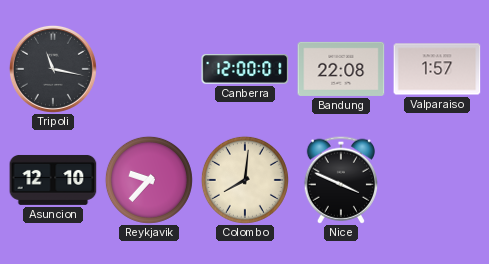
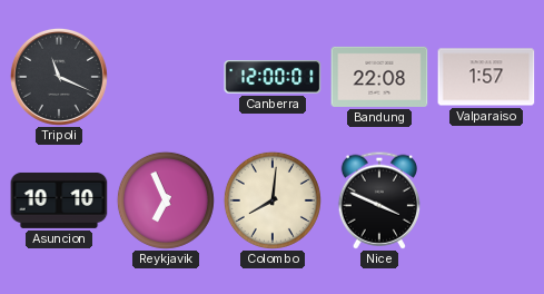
Tripoli: 11:17 -> 11:19 (59, 77)
Asuncion: 12:10 -> 10:10 (59, 200)
Reykjavik: 9:37 -> 6:56 (166, 200)
